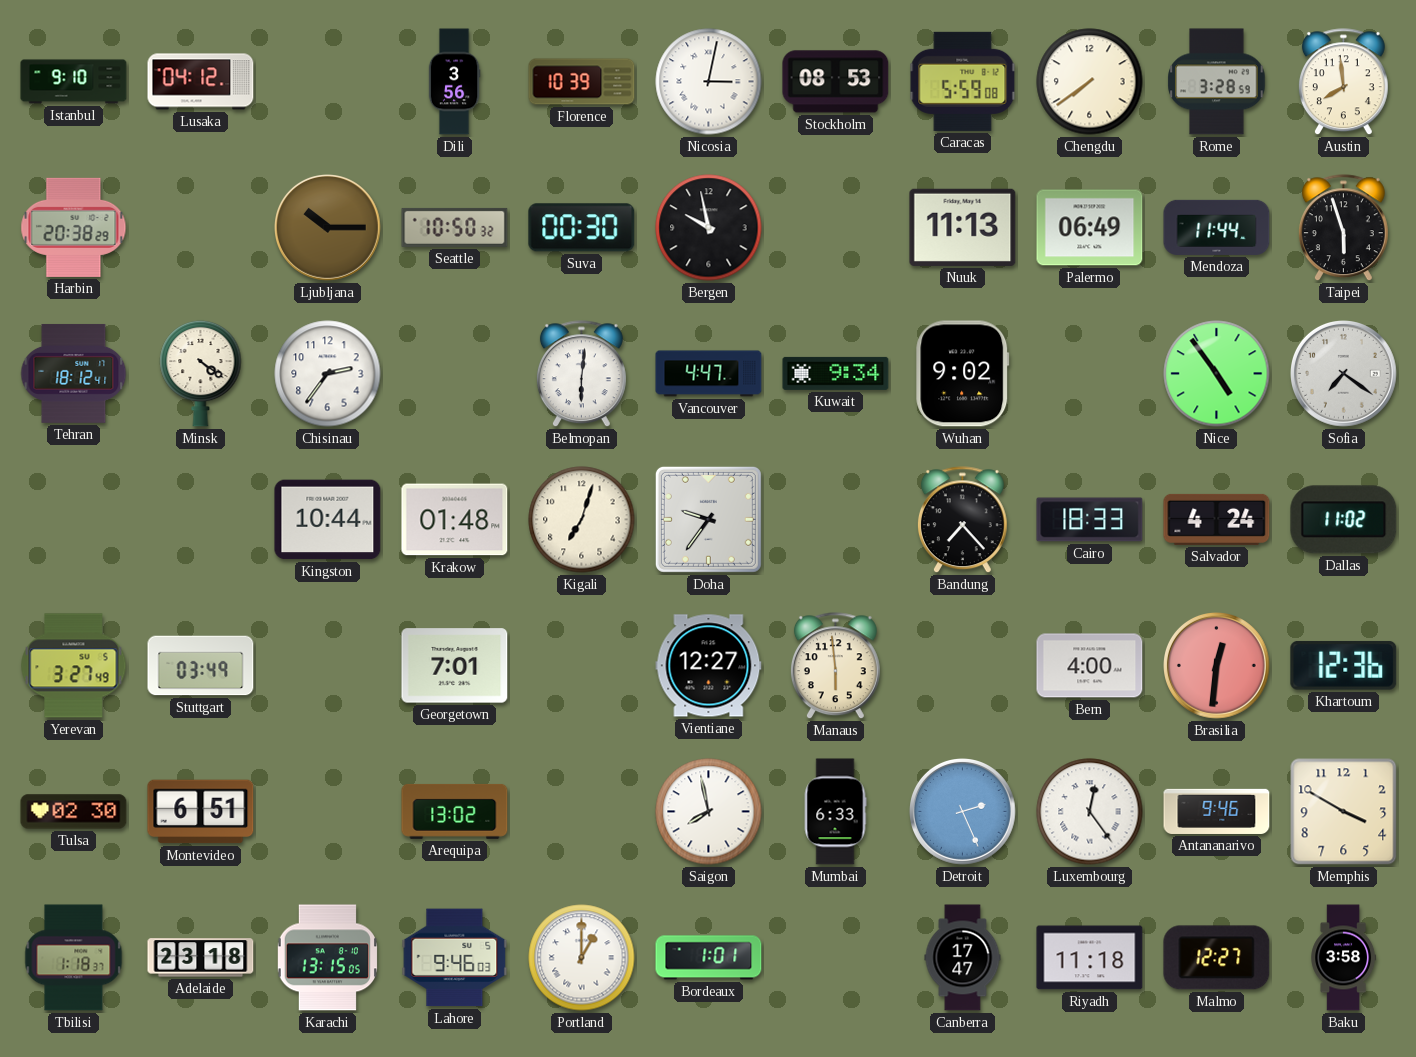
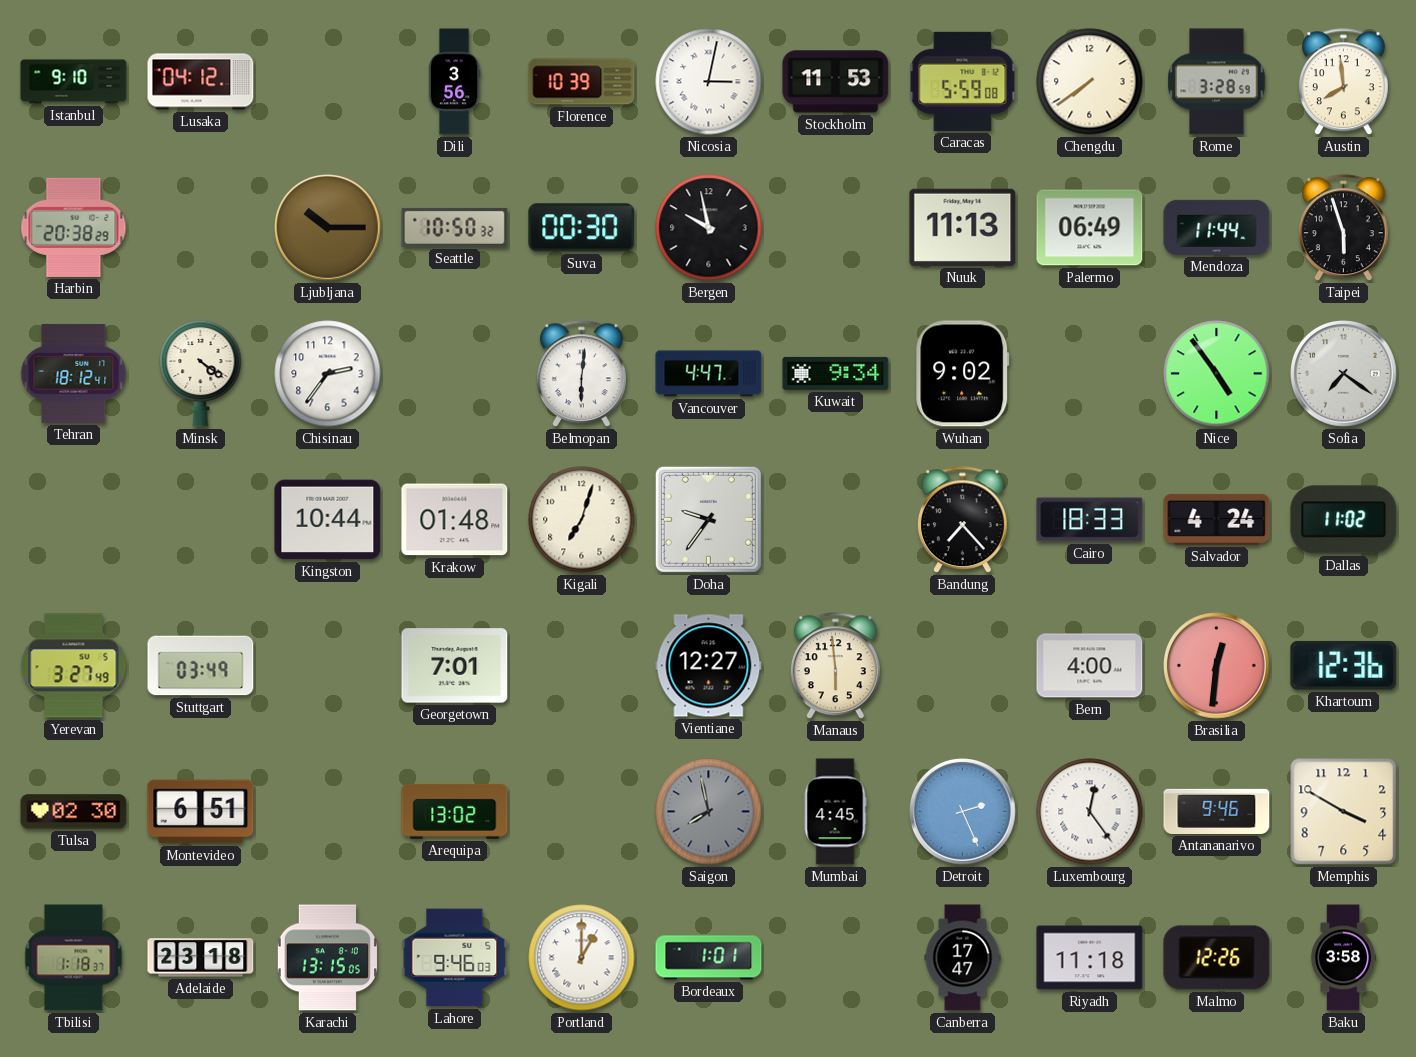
Stockholm: 08:53 -> 11:53 (836, 82)
Saigon dial: white -> grey (709, 812)
Mumbai: 6:33 -> 4:45 (835, 812)
Malmo: 12:27 -> 12:26 (1217, 958)
